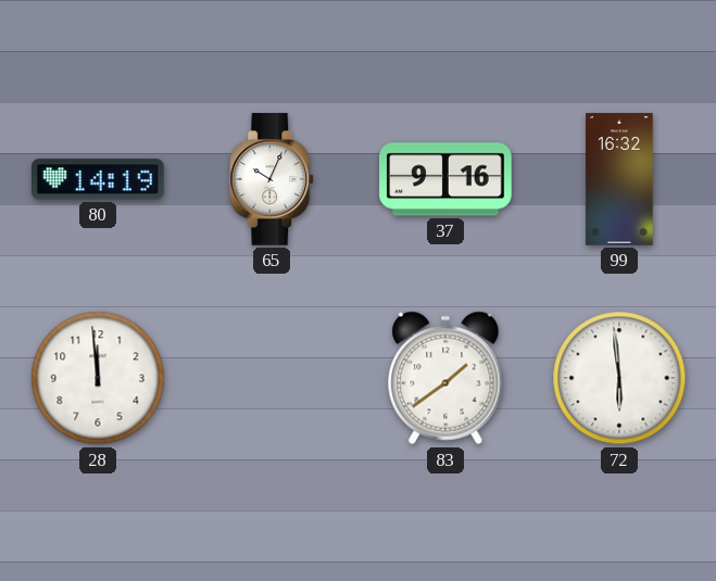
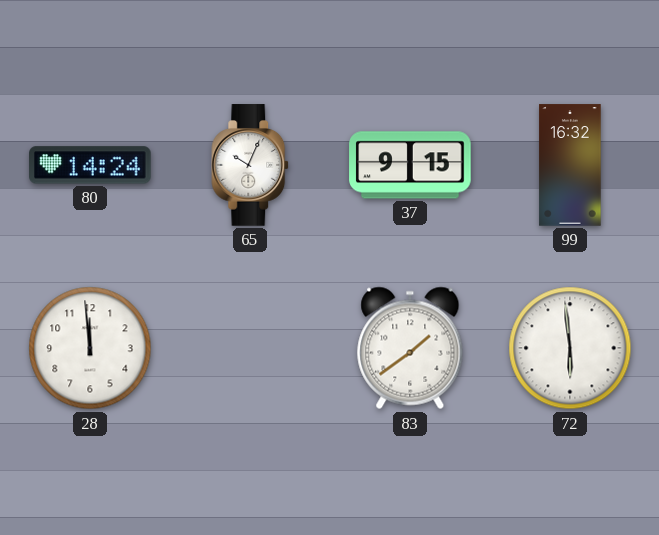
80: 14:19 -> 14:24 (90, 165)
37: 9:16 -> 9:15 (410, 165)
